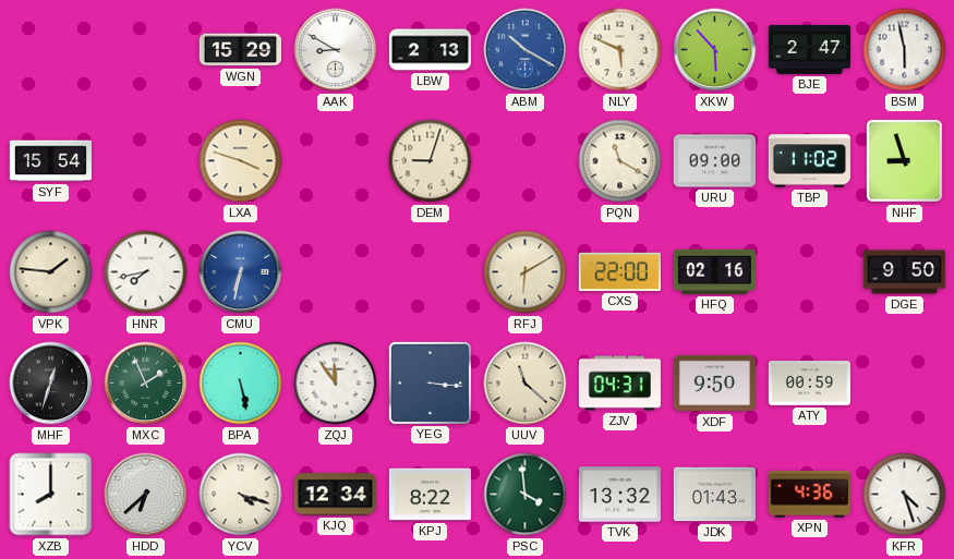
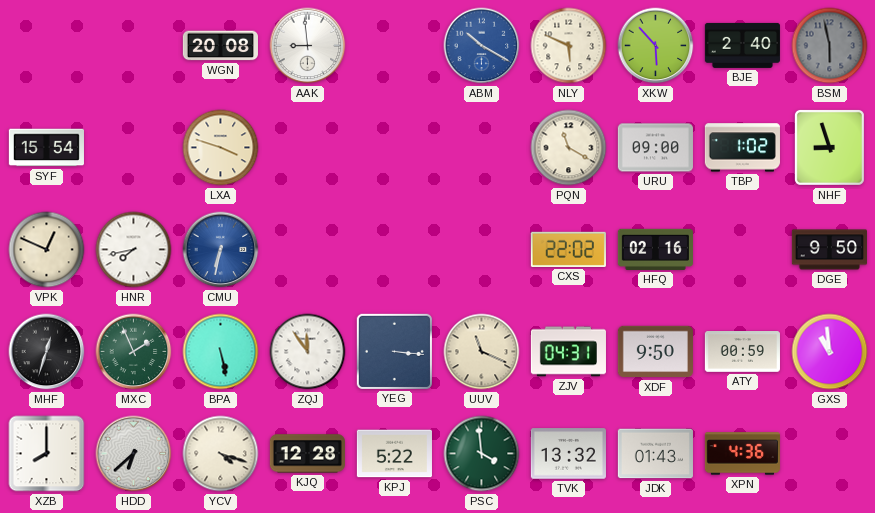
WGN: 15:29 -> 20:08 (220, 46)
AAK: 8:50 -> 8:59 (308, 46)
LBW: 2:13 -> none (430, 50)
BJE: 2:47 -> 2:40 (742, 45)
BSM dial: white -> grey (830, 46)
DEM: 9:03 -> none (431, 161)
TBP: 11:02 -> 1:02 (742, 148)
VPK: 1:46 -> 12:49 (47, 250)
RFJ: 6:10 -> none (526, 272)
CXS: 22:00 -> 22:02 (568, 249)
UUV: 11:22 -> 11:19 (482, 352)
GXS: none -> 10:59 (830, 352)
KJQ: 12:34 -> 12:28 (307, 454)
KPJ: 8:22 -> 5:22 (394, 454)
KFR: 4:27 -> none (905, 495)
